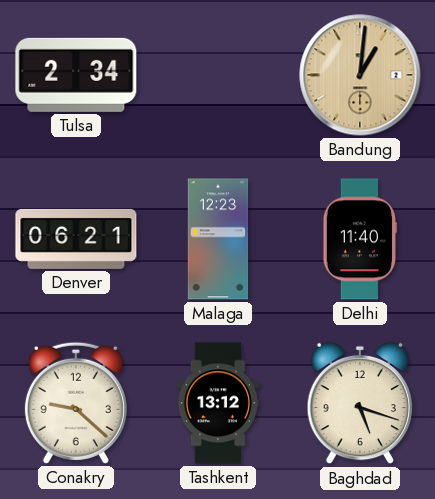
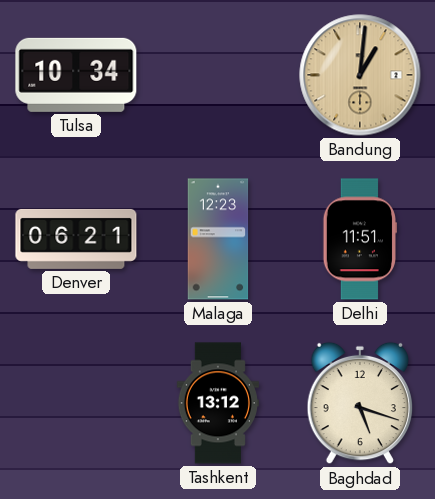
Tulsa: 2:34 -> 10:34 (76, 75)
Delhi: 11:40 -> 11:51 (359, 239)
Conakry: 9:22 -> none (76, 403)
